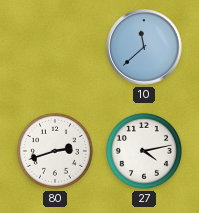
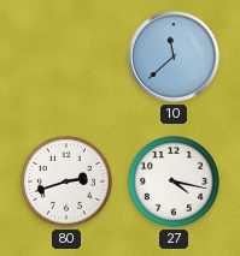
27: 4:13 -> 4:17 (174, 181)
